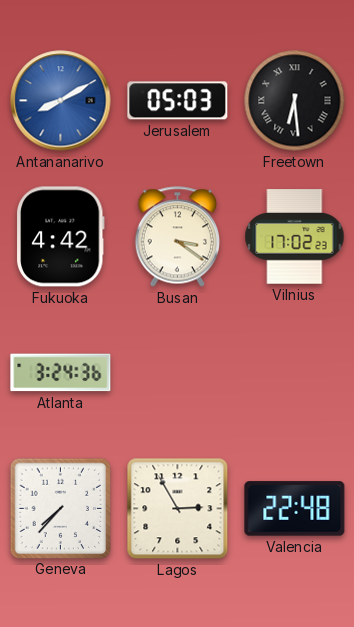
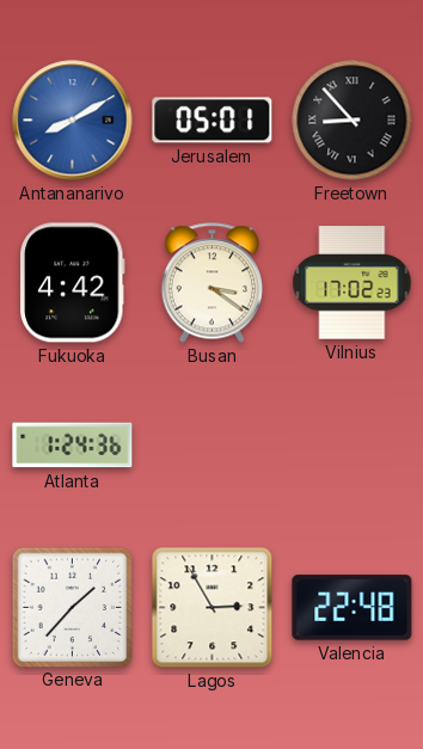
Jerusalem: 05:03 -> 05:01 (213, 121)
Freetown: 6:29 -> 8:53 (352, 121)
Atlanta: 3:24 -> 1:24 (73, 446)
Geneva: 7:37 -> 1:37 (72, 607)
